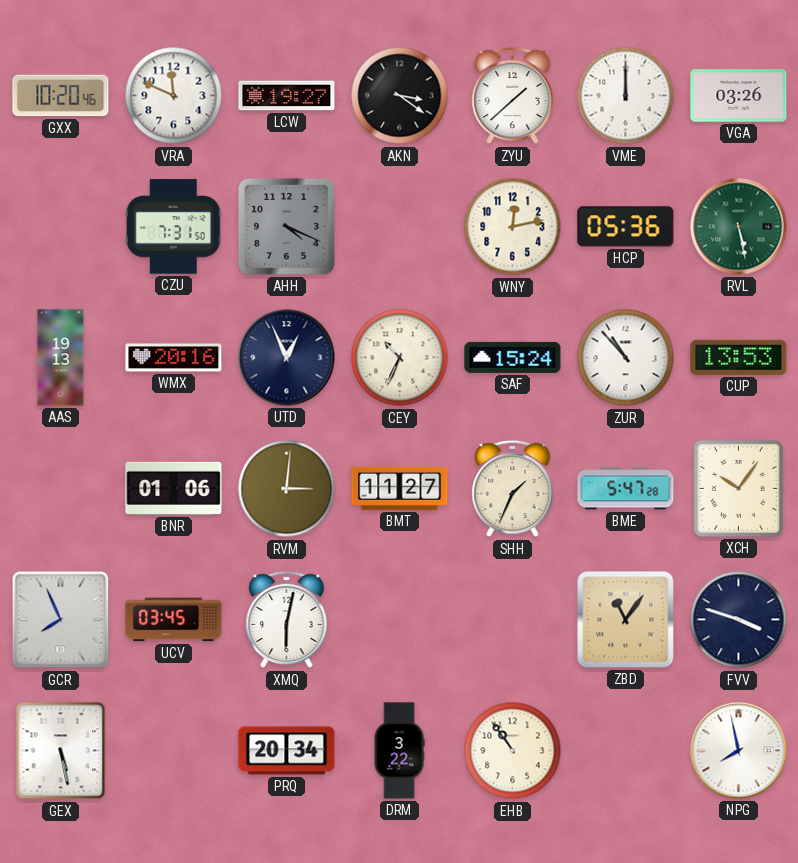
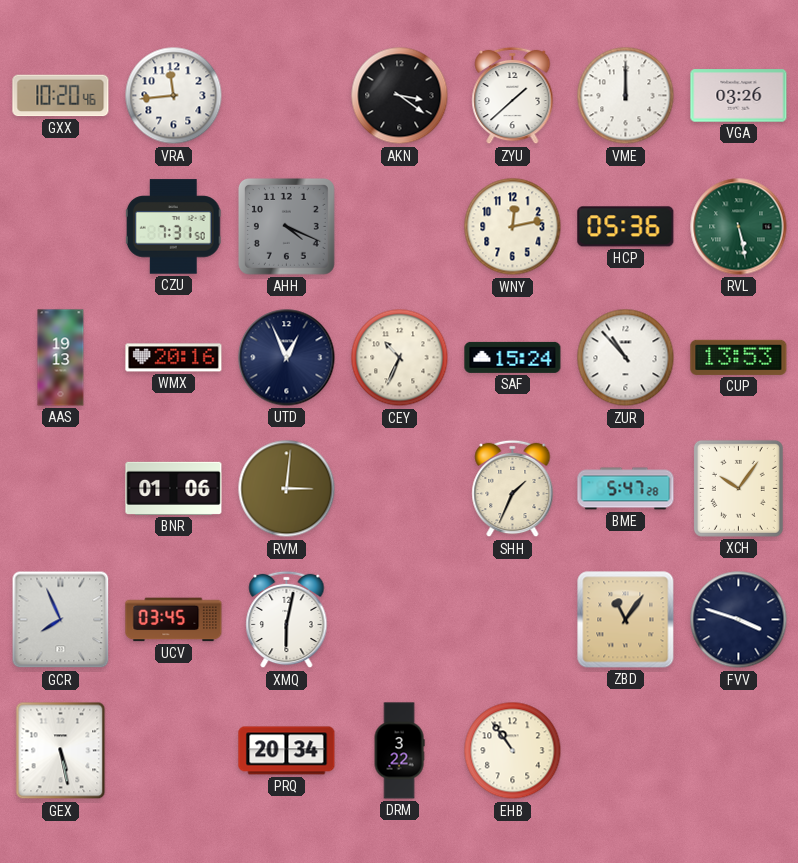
VRA: 11:49 -> 11:44 (174, 96)
LCW: 19:27 -> none (287, 96)
BMT: 11:27 -> none (400, 488)
NPG: 7:58 -> none (739, 751)
